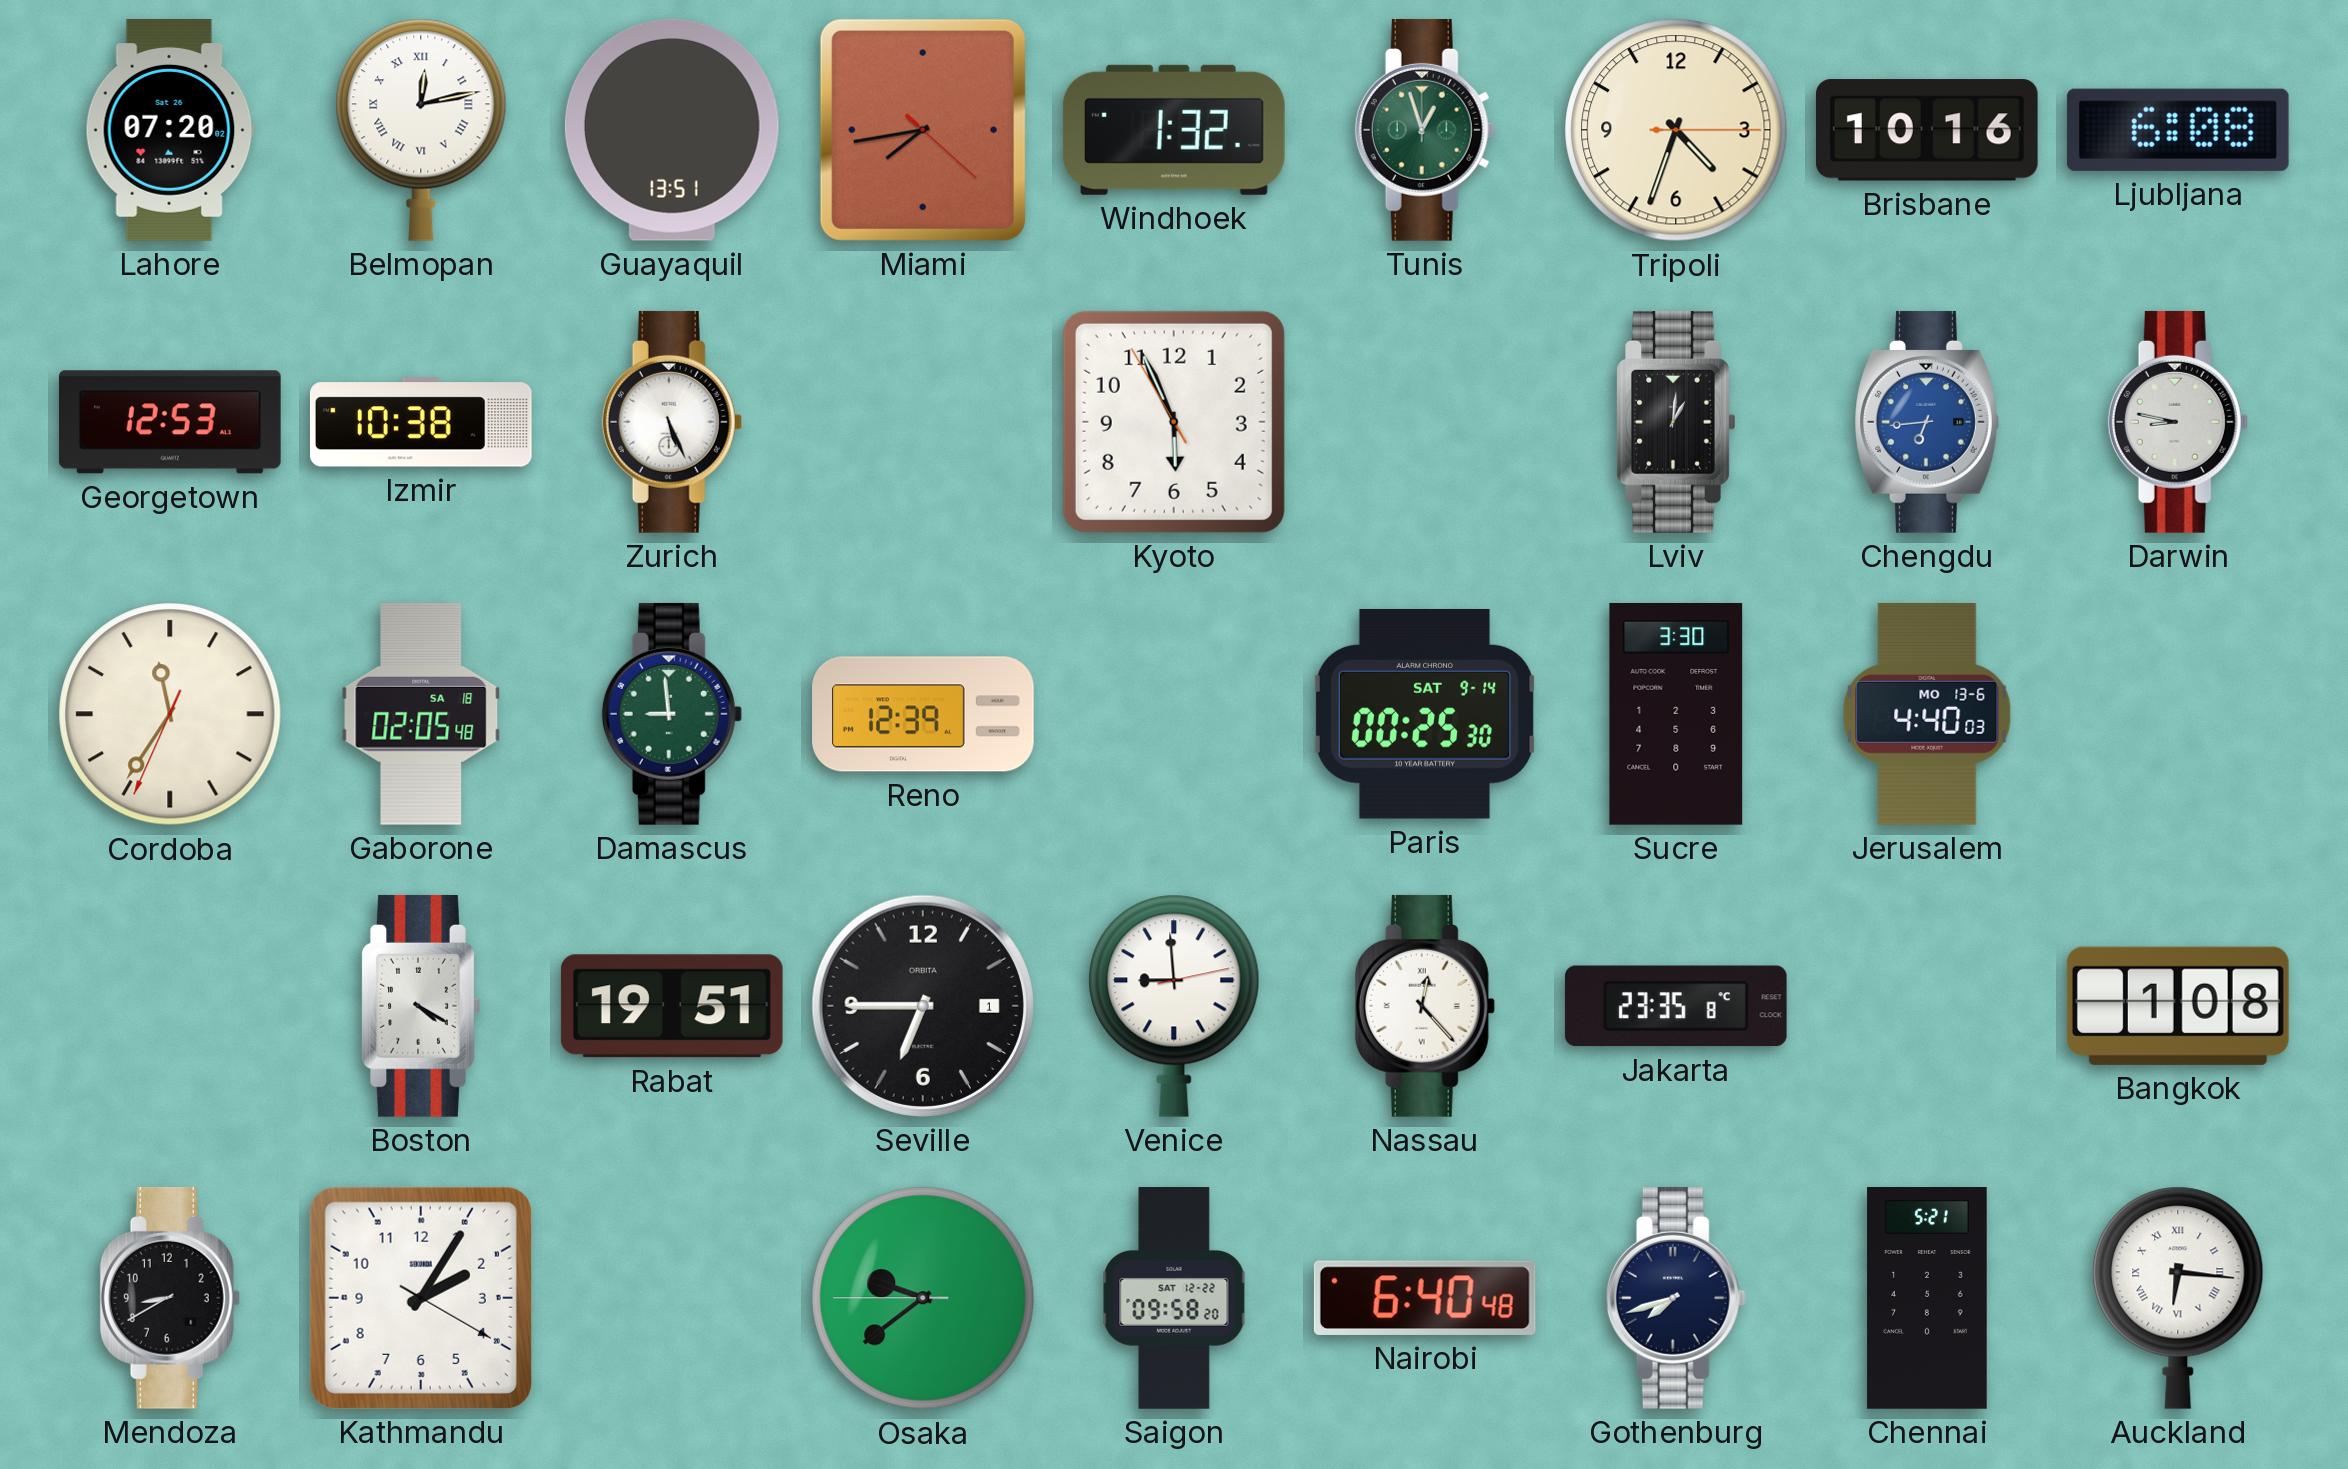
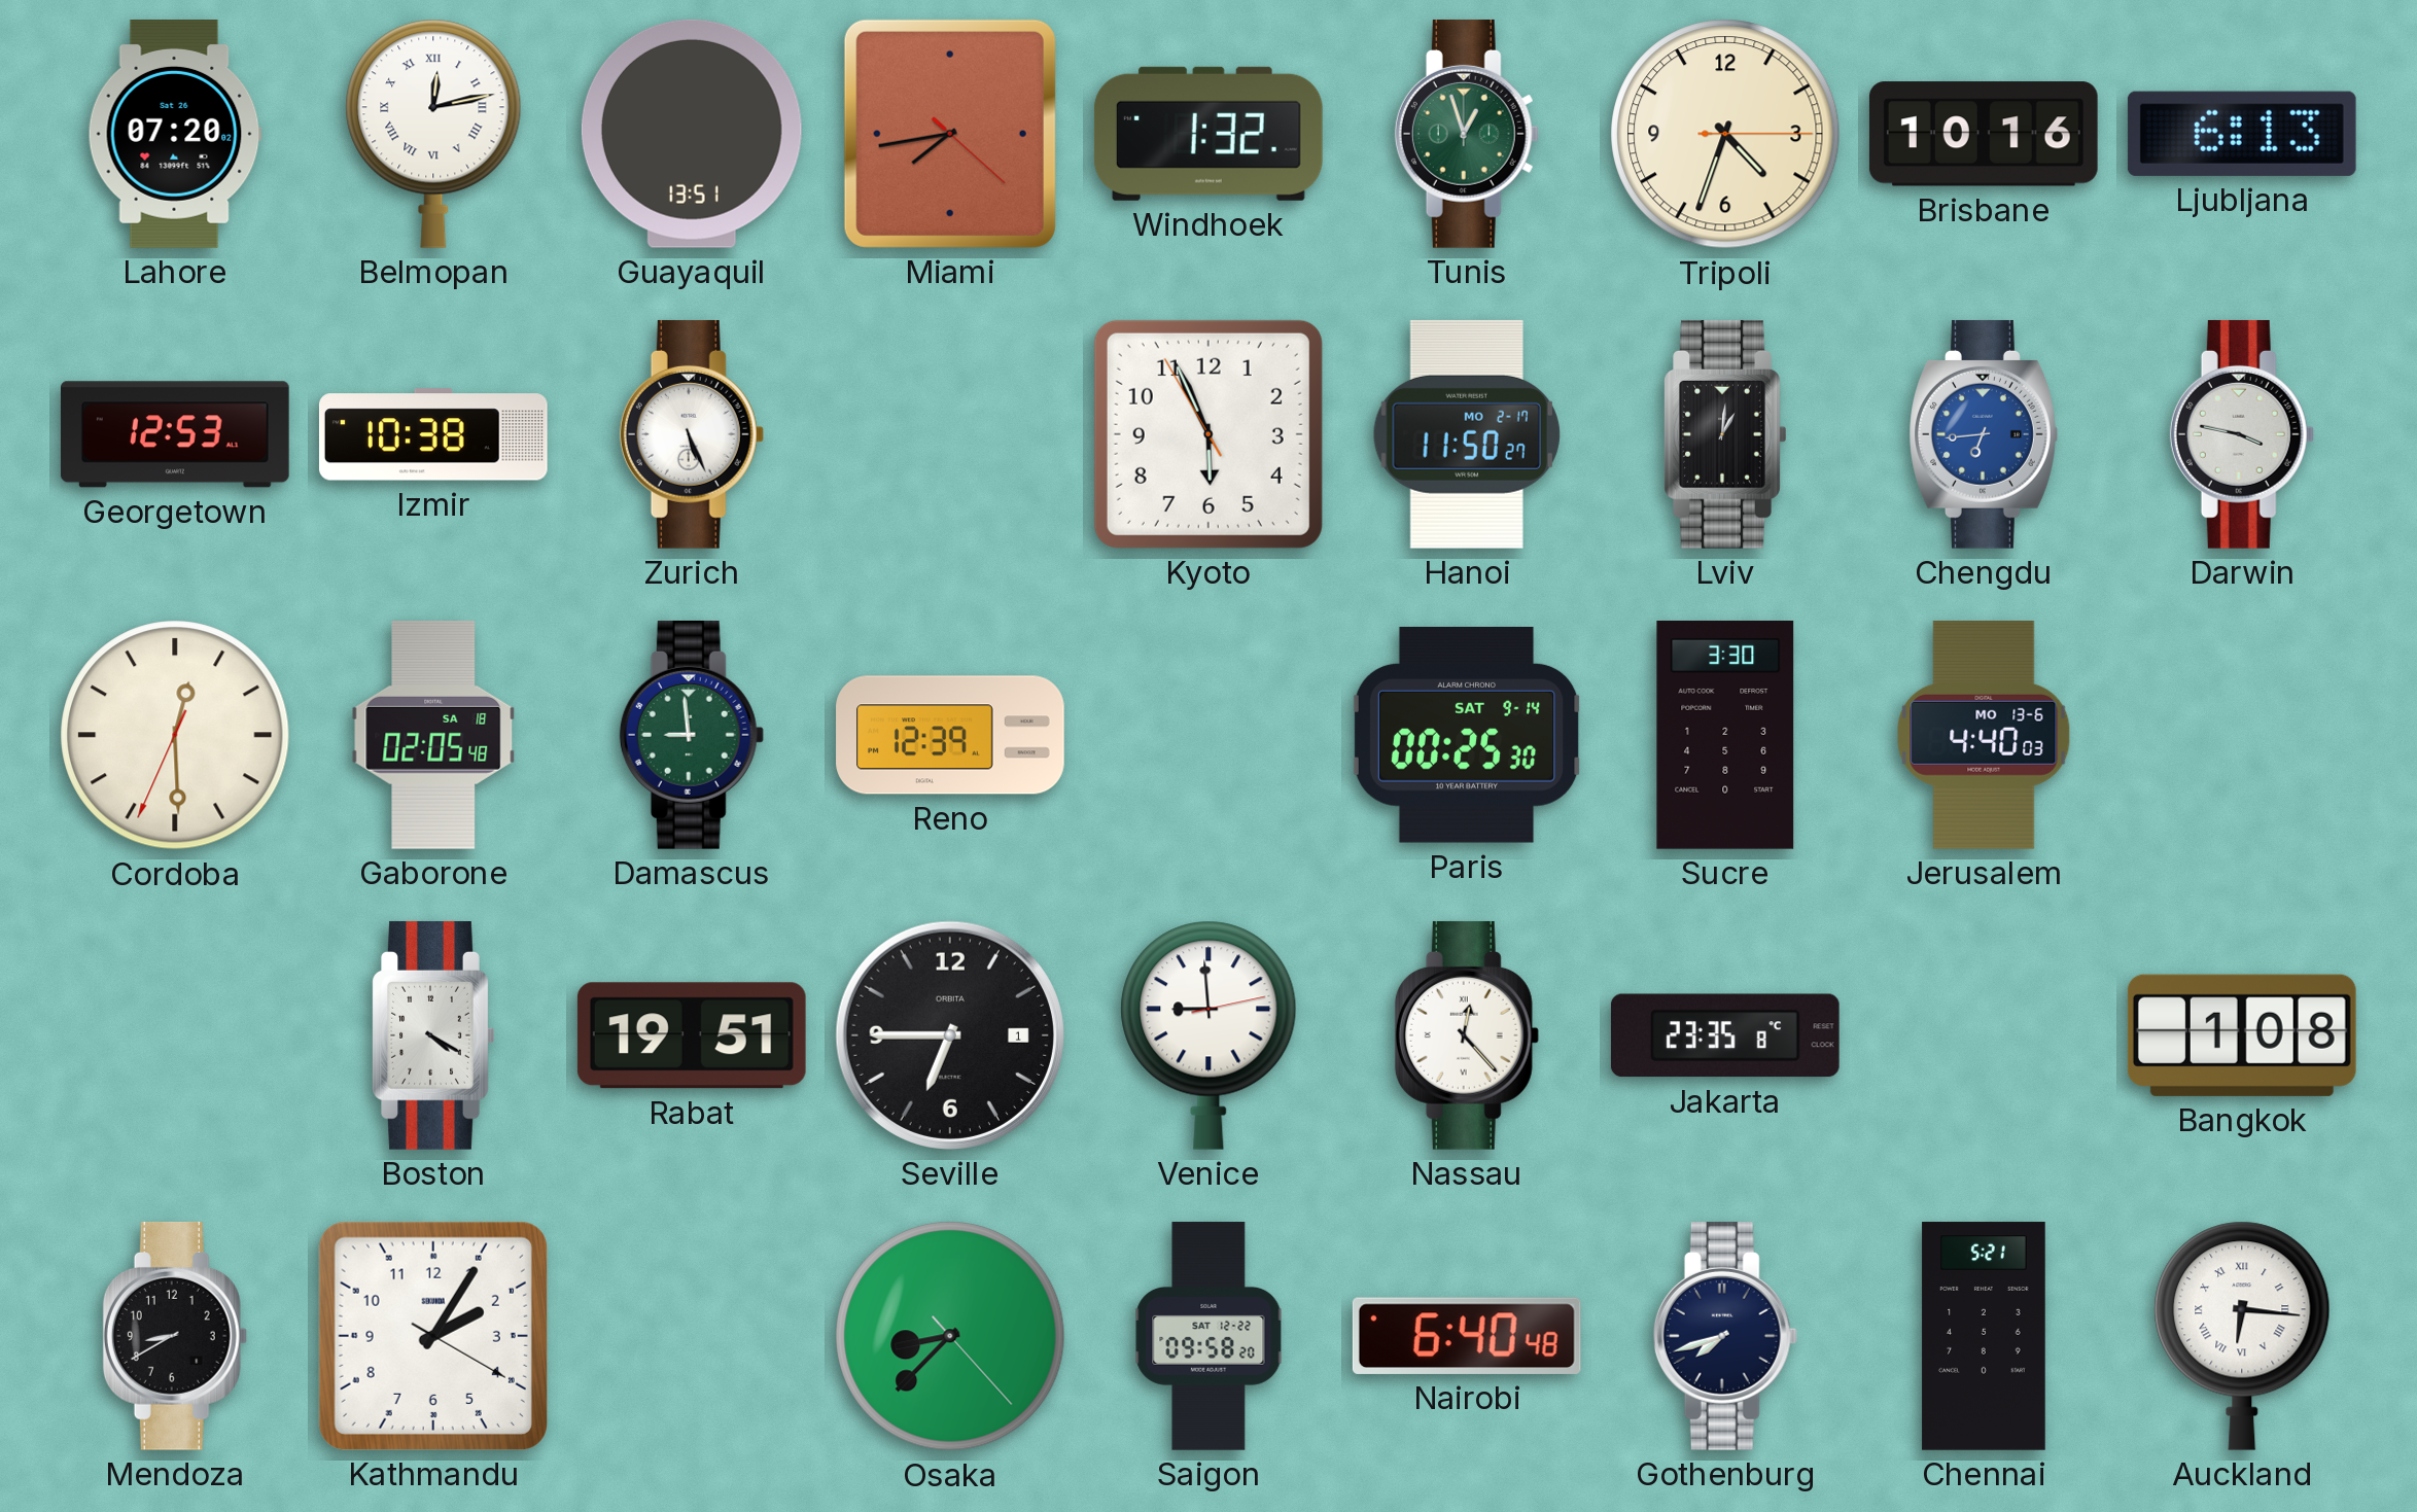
Ljubljana: 6:08 -> 6:13 (2242, 134)
Hanoi: none -> 11:50 (1467, 434)
Darwin: 8:47 -> 3:47 (2242, 434)
Cordoba: 11:35 -> 12:29 (175, 735)
Osaka: 9:38 -> 8:37 (950, 1336)
